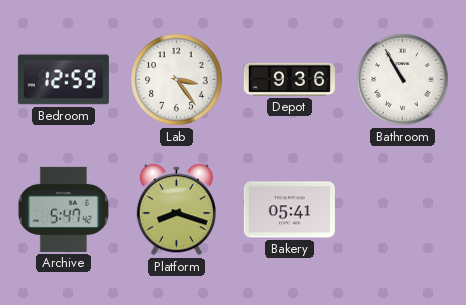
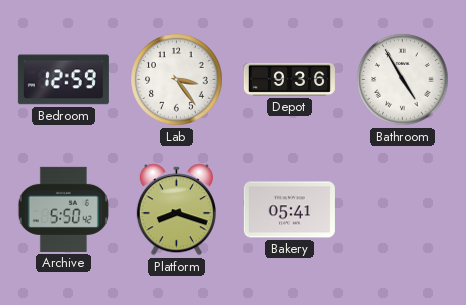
Bathroom: 10:55 -> 4:55 (403, 80)
Archive: 5:47 -> 5:50 (63, 209)
